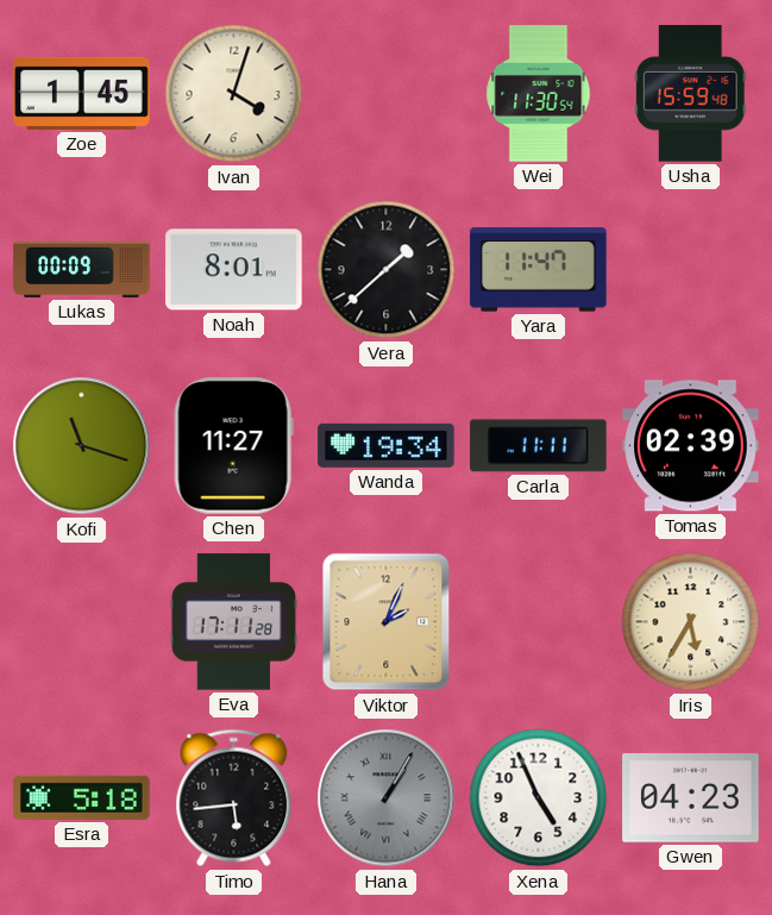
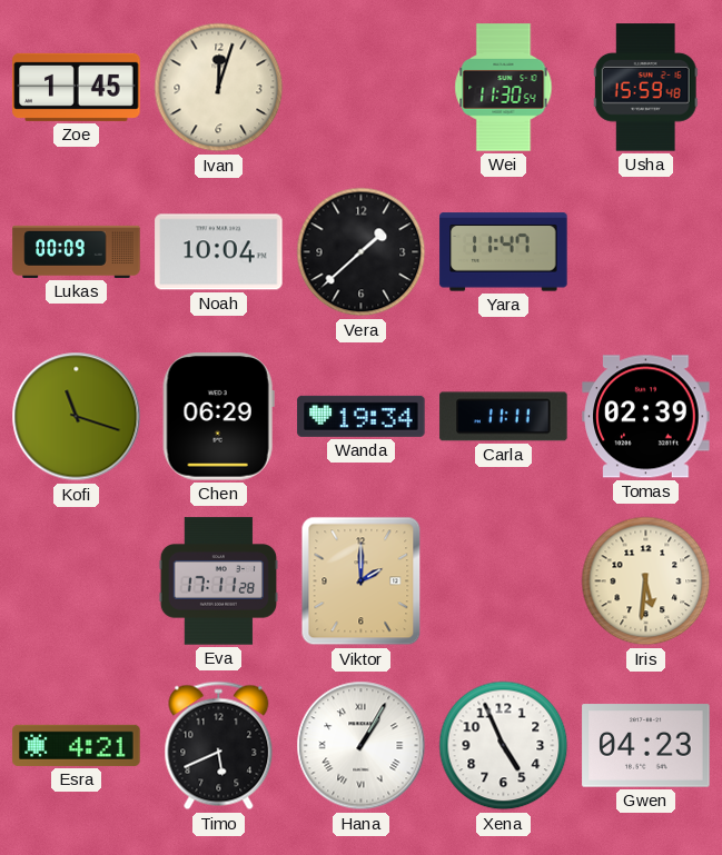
Ivan: 4:03 -> 12:03 (219, 88)
Noah: 8:01 -> 10:04 (219, 252)
Chen: 11:27 -> 06:29 (218, 417)
Viktor: 2:04 -> 2:00 (362, 581)
Iris: 5:35 -> 5:31 (646, 581)
Esra: 5:18 -> 4:21 (77, 745)
Timo: 5:44 -> 5:41 (219, 746)
Hana dial: grey -> white (362, 746)
